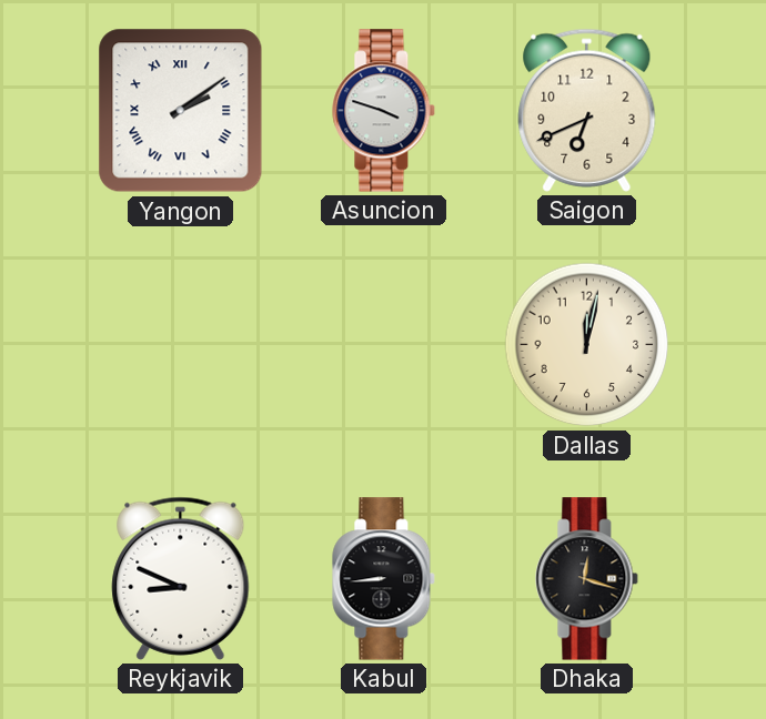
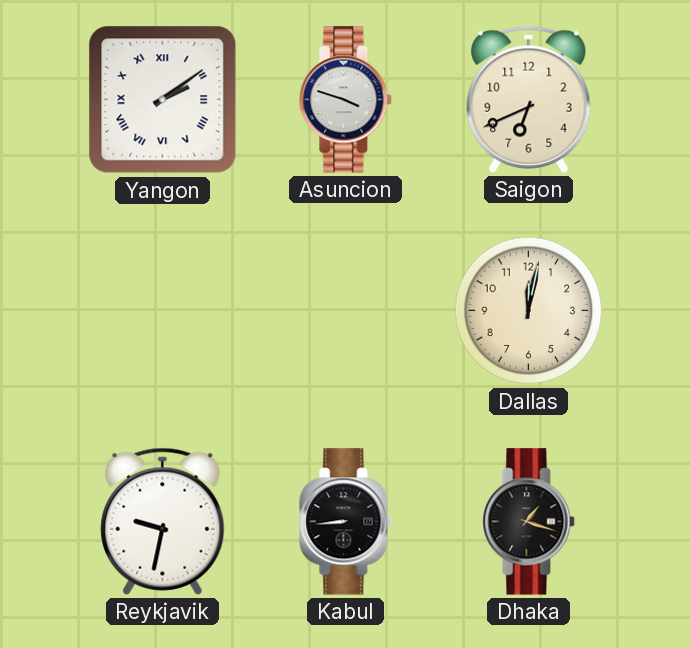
Reykjavik: 8:49 -> 9:32 (163, 521)
Dhaka: 12:18 -> 1:18 (529, 522)
